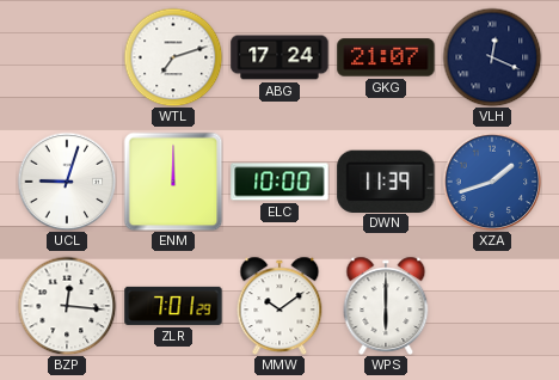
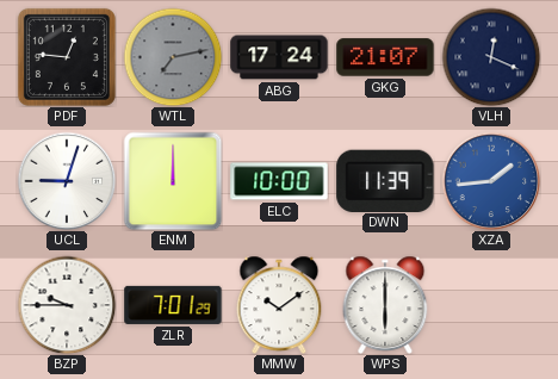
PDF: none -> 12:46 (67, 57)
WTL: 7:12 -> 7:13 (173, 57)
WTL dial: white -> grey (173, 57)
XZA: 1:42 -> 1:44 (491, 181)
BZP: 12:16 -> 9:45 (67, 305)
